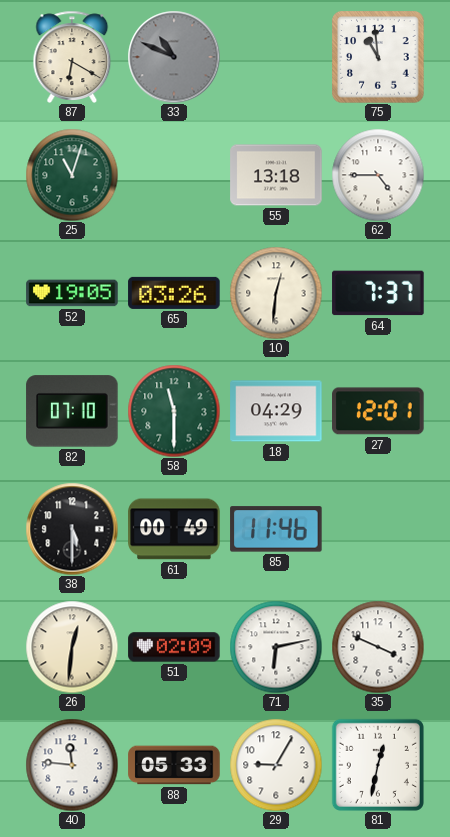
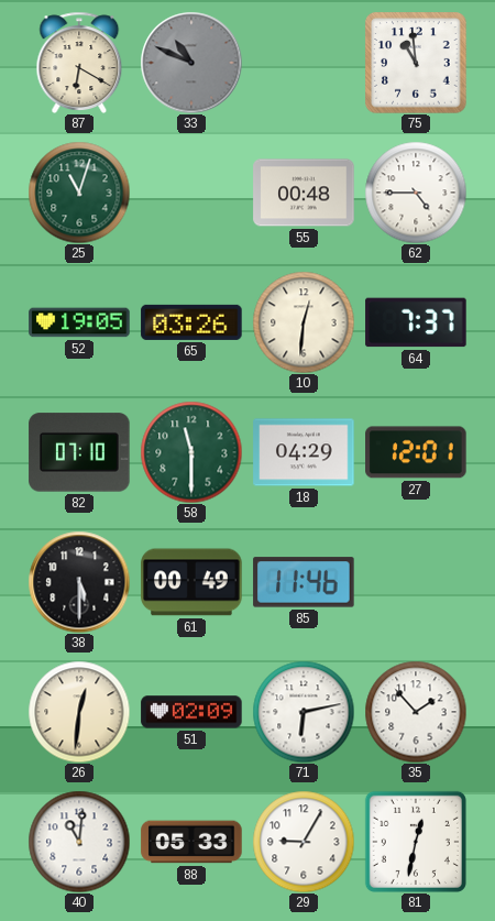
55: 13:18 -> 00:48 (304, 193)
35: 3:49 -> 1:53 (416, 712)
40: 11:46 -> 11:01 (79, 842)
